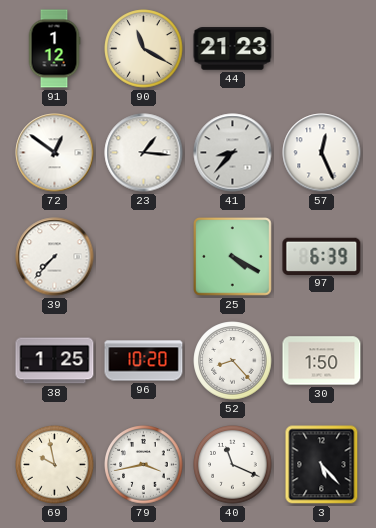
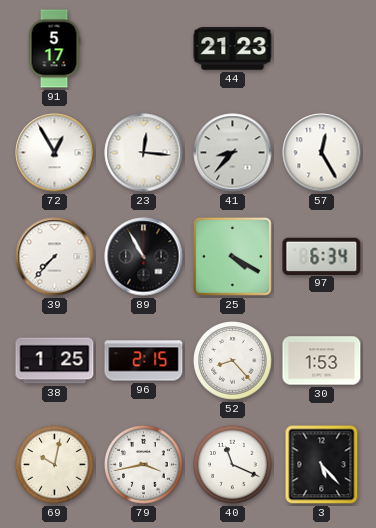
91: 1:12 -> 5:17 (54, 49)
90: 11:20 -> none (144, 49)
72: 12:51 -> 12:55 (55, 153)
23: 1:16 -> 12:16 (144, 153)
57: 12:26 -> 12:25 (322, 153)
89: none -> 10:55 (144, 257)
97: 6:39 -> 6:34 (322, 256)
96: 10:20 -> 2:15 (144, 361)
30: 1:50 -> 1:53 (322, 361)
69: 9:58 -> 10:02 (55, 465)
